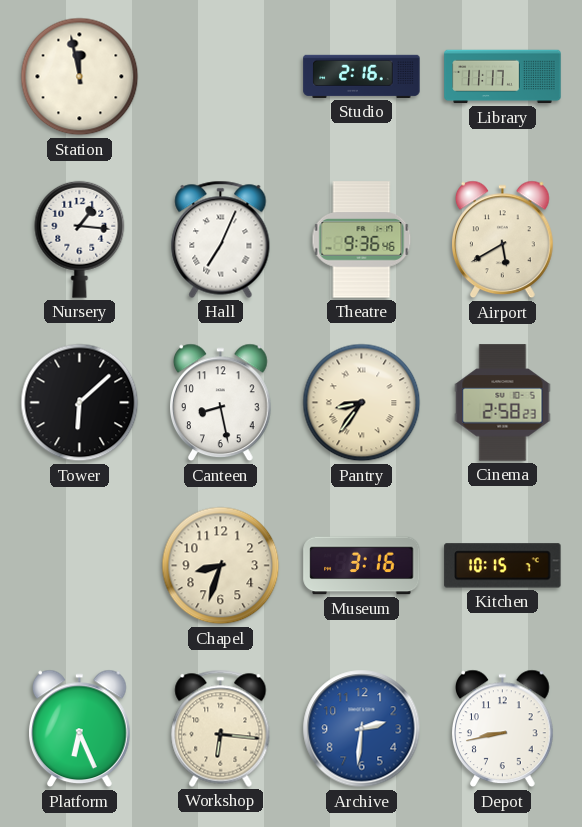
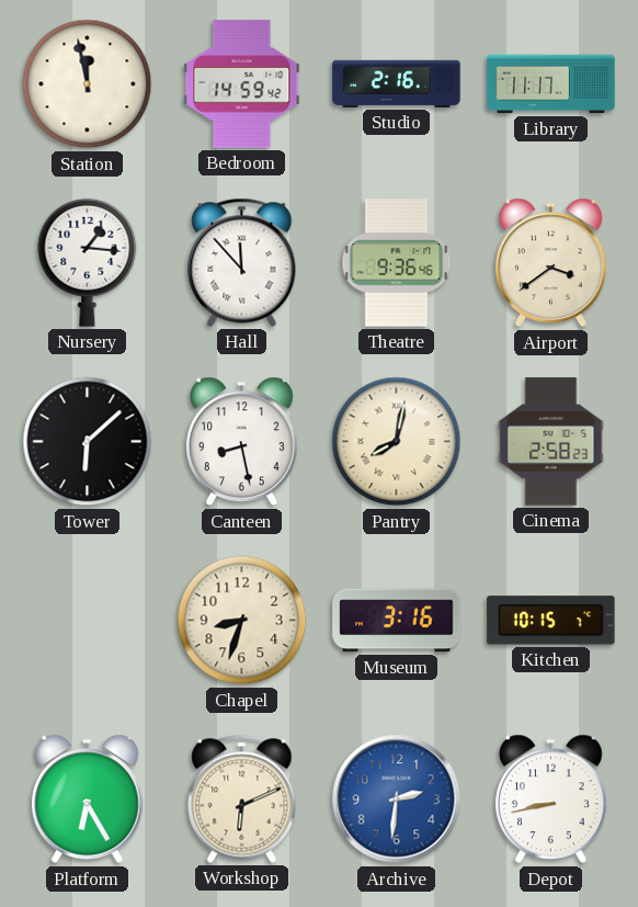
Bedroom: none -> 14:59 (242, 84)
Hall: 7:04 -> 11:53 (242, 262)
Airport: 5:40 -> 3:39 (551, 263)
Pantry: 8:36 -> 8:02 (397, 442)
Platform: 6:26 -> 6:25 (88, 800)
Workshop: 6:16 -> 6:11 (242, 798)
